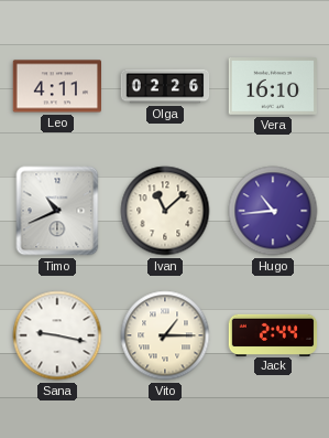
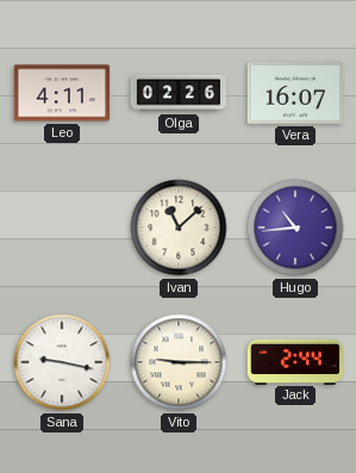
Vera: 16:10 -> 16:07 (294, 94)
Timo: 10:41 -> none (57, 211)
Vito: 1:15 -> 9:15 (179, 362)
